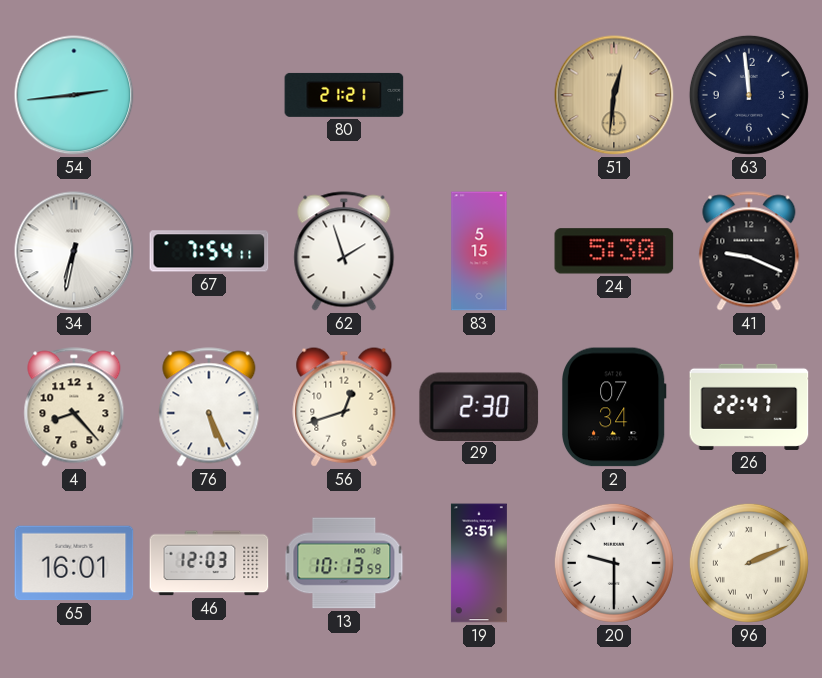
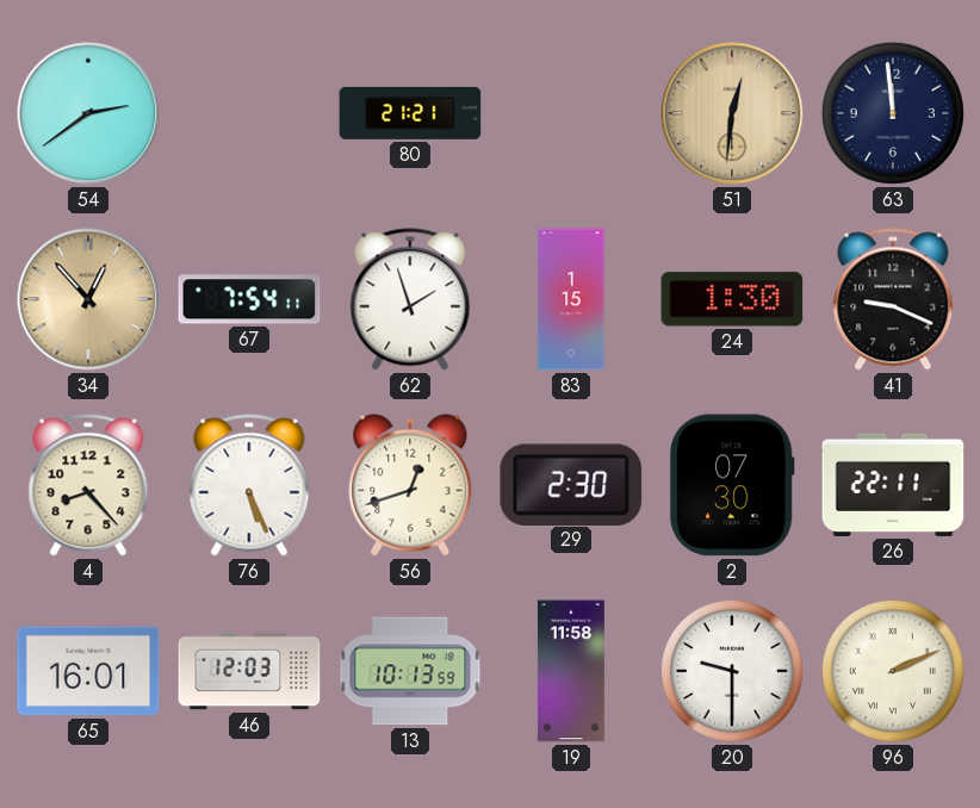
54: 2:44 -> 2:39 (88, 113)
34: 6:32 -> 12:53 (88, 299)
34 dial: white -> champagne (88, 299)
83: 5:15 -> 1:15 (571, 299)
24: 5:30 -> 1:30 (732, 299)
2: 07:34 -> 07:30 (732, 485)
26: 22:47 -> 22:11 (893, 485)
19: 3:51 -> 11:58 (571, 671)
